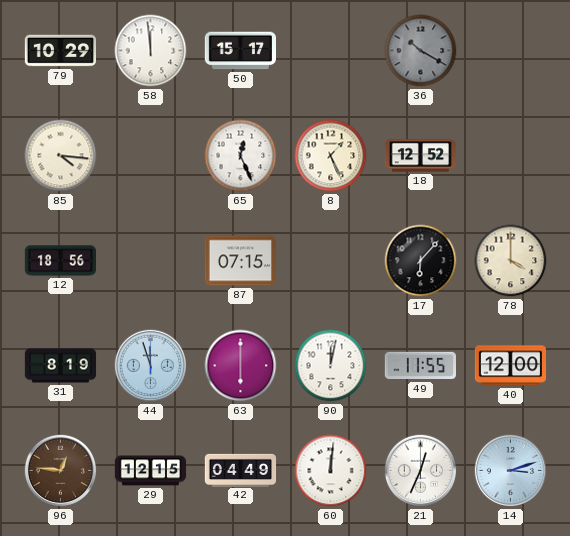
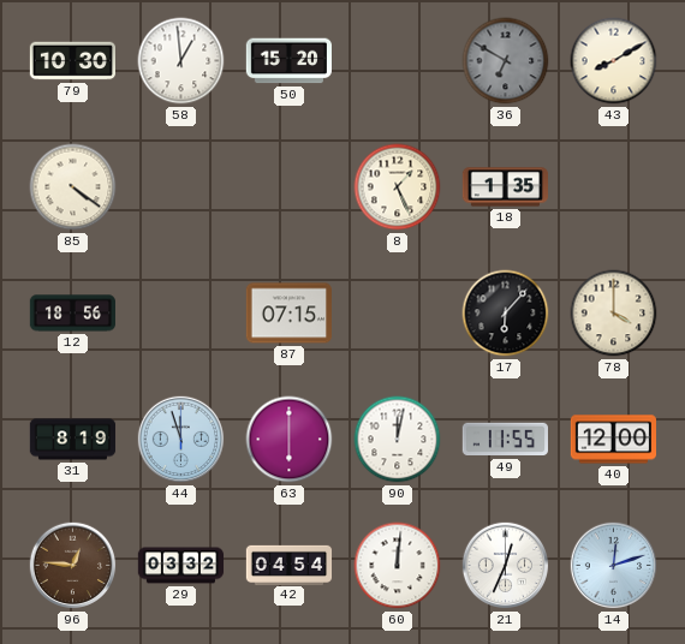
79: 10:29 -> 10:30 (72, 61)
58: 11:59 -> 12:59 (181, 61)
50: 15:17 -> 15:20 (288, 61)
36: 10:20 -> 6:50 (506, 61)
43: none -> 8:10 (614, 61)
85: 4:16 -> 4:21 (73, 187)
65: 12:26 -> none (241, 156)
18: 12:52 -> 1:35 (505, 187)
29: 12:15 -> 03:32 (181, 566)
42: 04:49 -> 04:54 (290, 565)
14: 3:12 -> 12:12 (614, 566)
